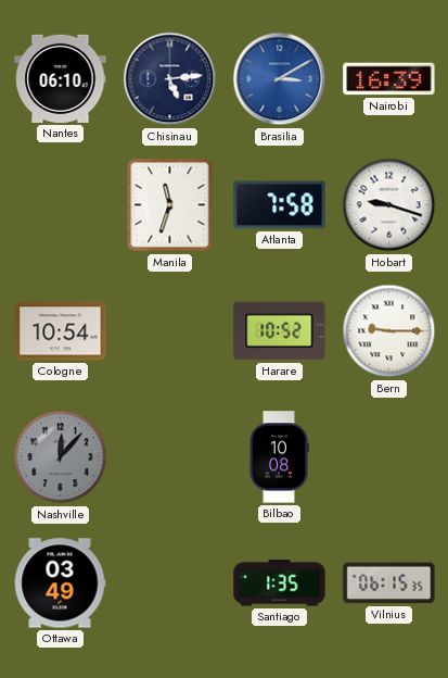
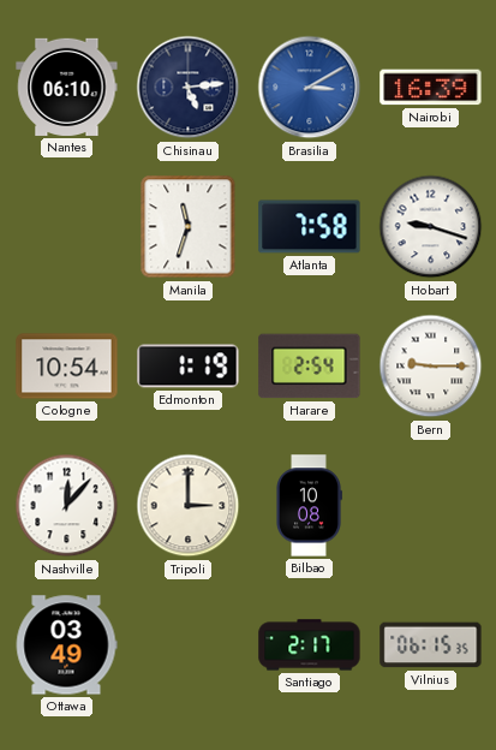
Edmonton: none -> 1:19 (189, 367)
Harare: 10:52 -> 2:54 (310, 367)
Nashville dial: grey -> white (67, 506)
Tripoli: none -> 3:00 (189, 506)
Santiago: 1:35 -> 2:17 (310, 645)
